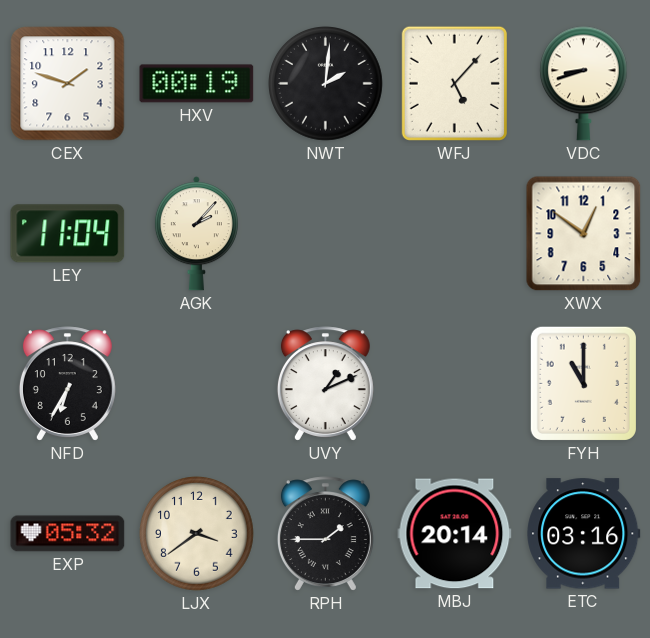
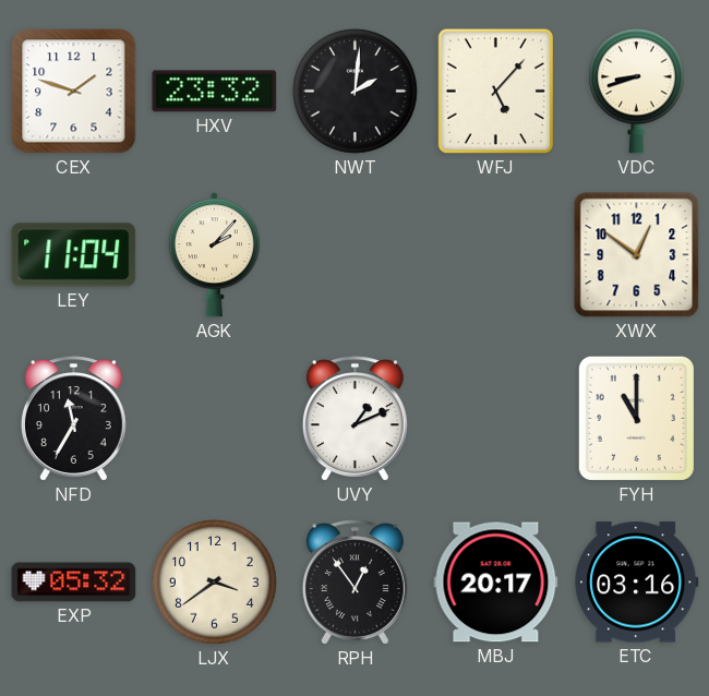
HXV: 00:19 -> 23:32 (215, 92)
NFD: 6:35 -> 11:35 (73, 419)
RPH: 1:45 -> 12:54 (354, 583)
MBJ: 20:14 -> 20:17 (496, 583)
